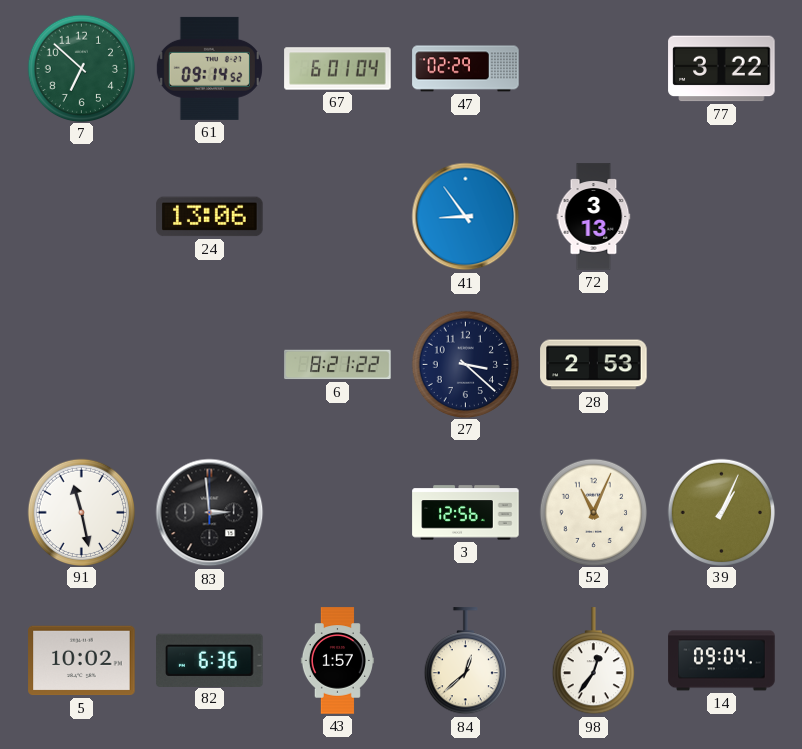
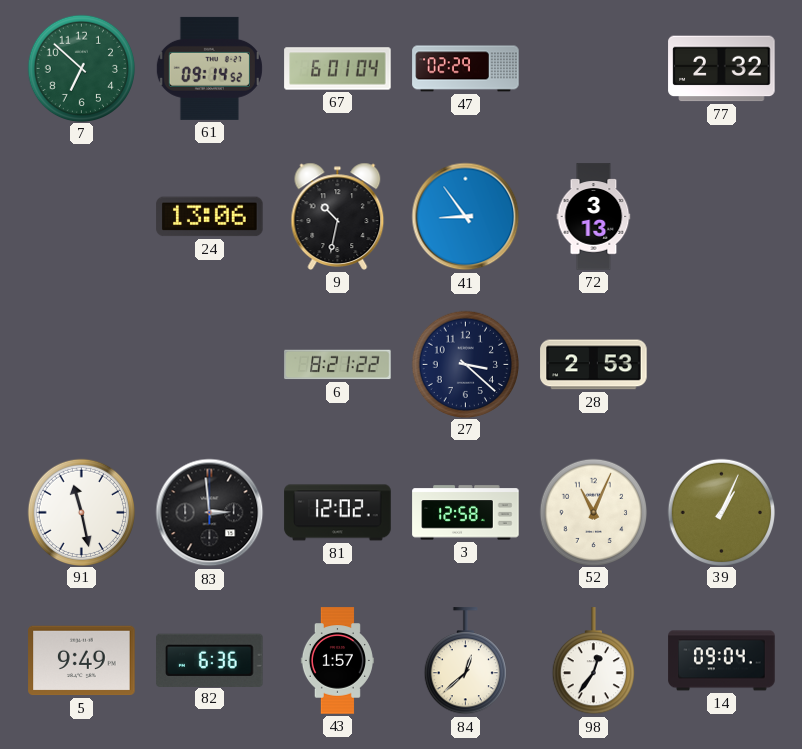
77: 3:22 -> 2:32 (722, 69)
9: none -> 10:32 (338, 216)
81: none -> 12:02 (338, 513)
3: 12:56 -> 12:58 (466, 513)
5: 10:02 -> 9:49 (82, 661)
